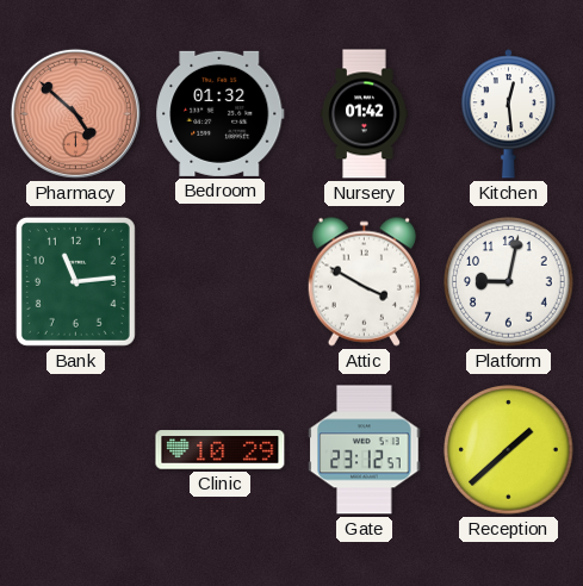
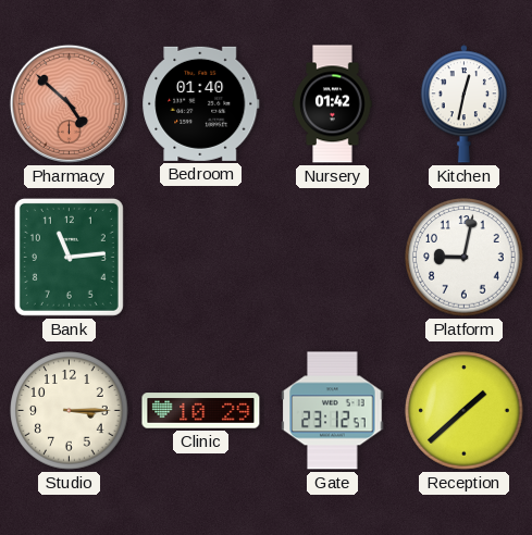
Bedroom: 01:32 -> 01:40 (201, 103)
Kitchen: 12:29 -> 12:32 (463, 104)
Attic: 3:50 -> none (364, 281)
Studio: none -> 3:15 (70, 411)
